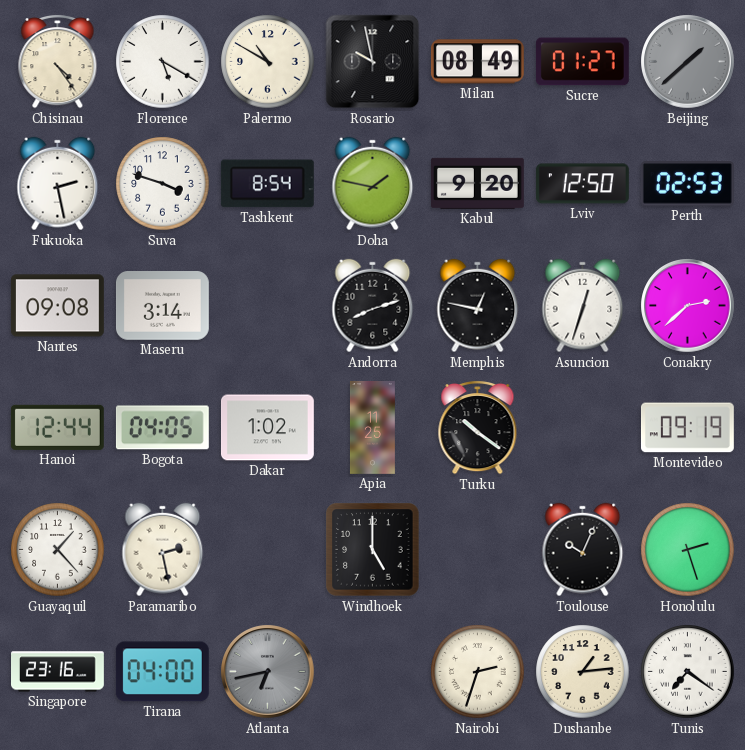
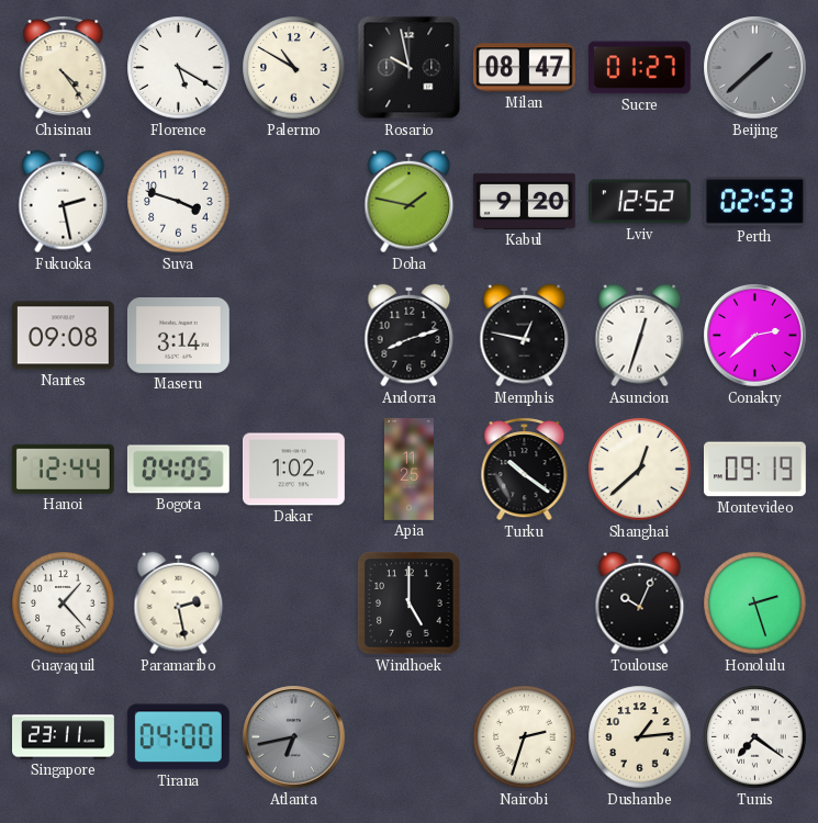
Milan: 08:49 -> 08:47 (524, 68)
Tashkent: 8:54 -> none (267, 184)
Lviv: 12:50 -> 12:52 (639, 202)
Shanghai: none -> 12:38 (640, 470)
Singapore: 23:16 -> 23:11 (64, 737)
